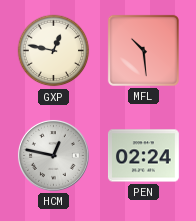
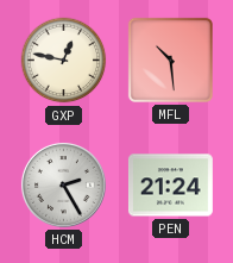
HCM: 12:47 -> 2:25 (63, 184)
PEN: 02:24 -> 21:24 (170, 186)
